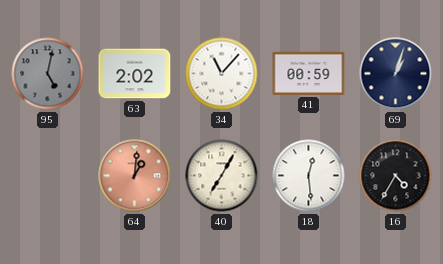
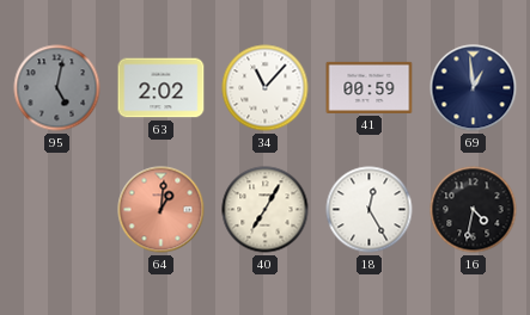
69: 1:03 -> 12:59 (474, 88)
18: 12:29 -> 12:25 (370, 210)
16: 4:35 -> 4:32 (474, 210)
